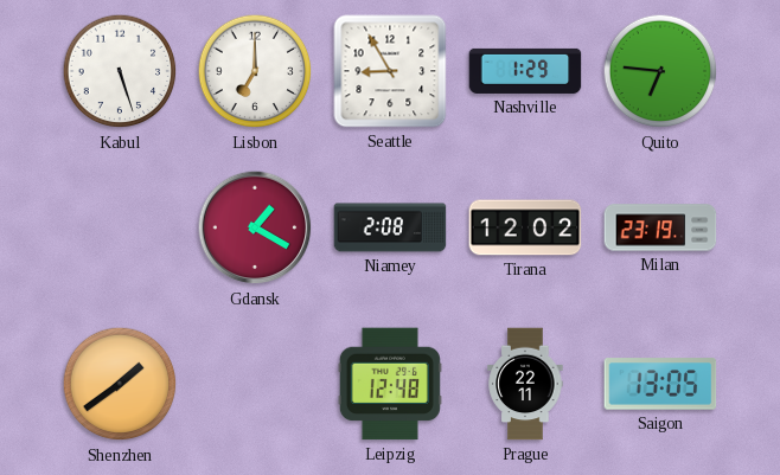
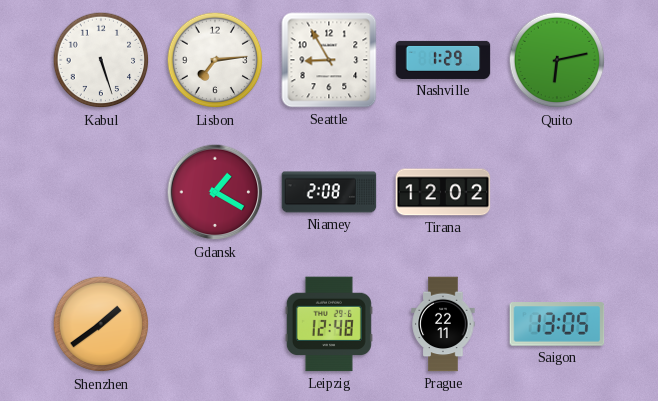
Lisbon: 7:00 -> 7:14 (215, 60)
Quito: 6:46 -> 6:13 (557, 60)
Milan: 23:19 -> none (660, 227)
